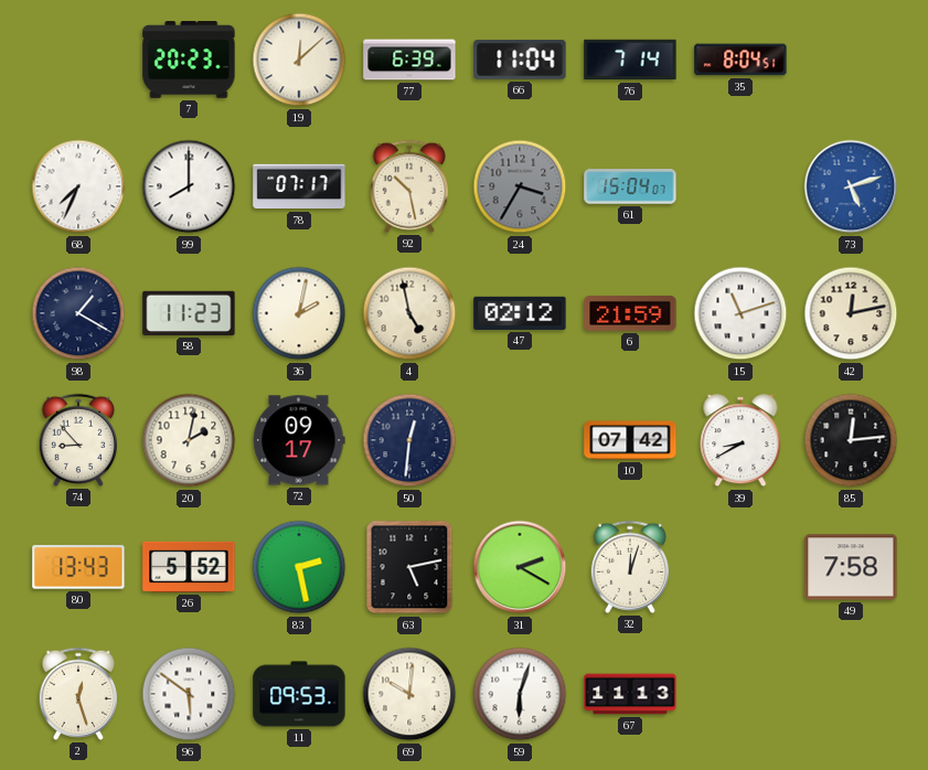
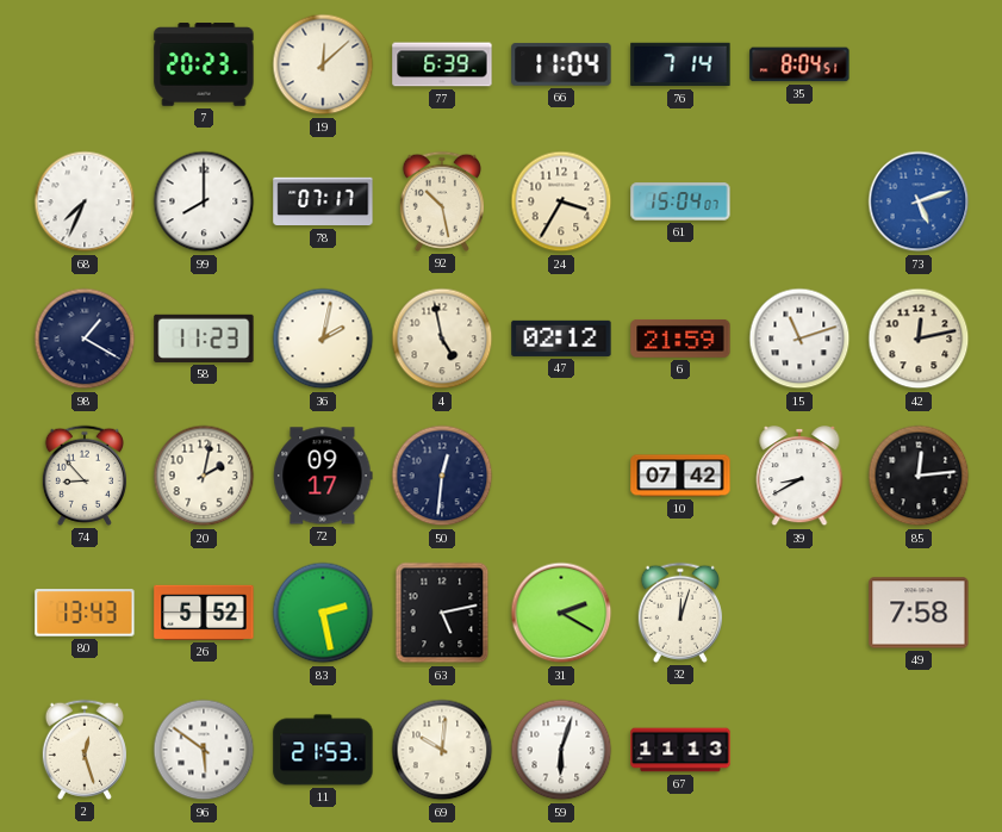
24 dial: grey -> cream (561, 201)
11: 09:53 -> 21:53 (323, 750)
